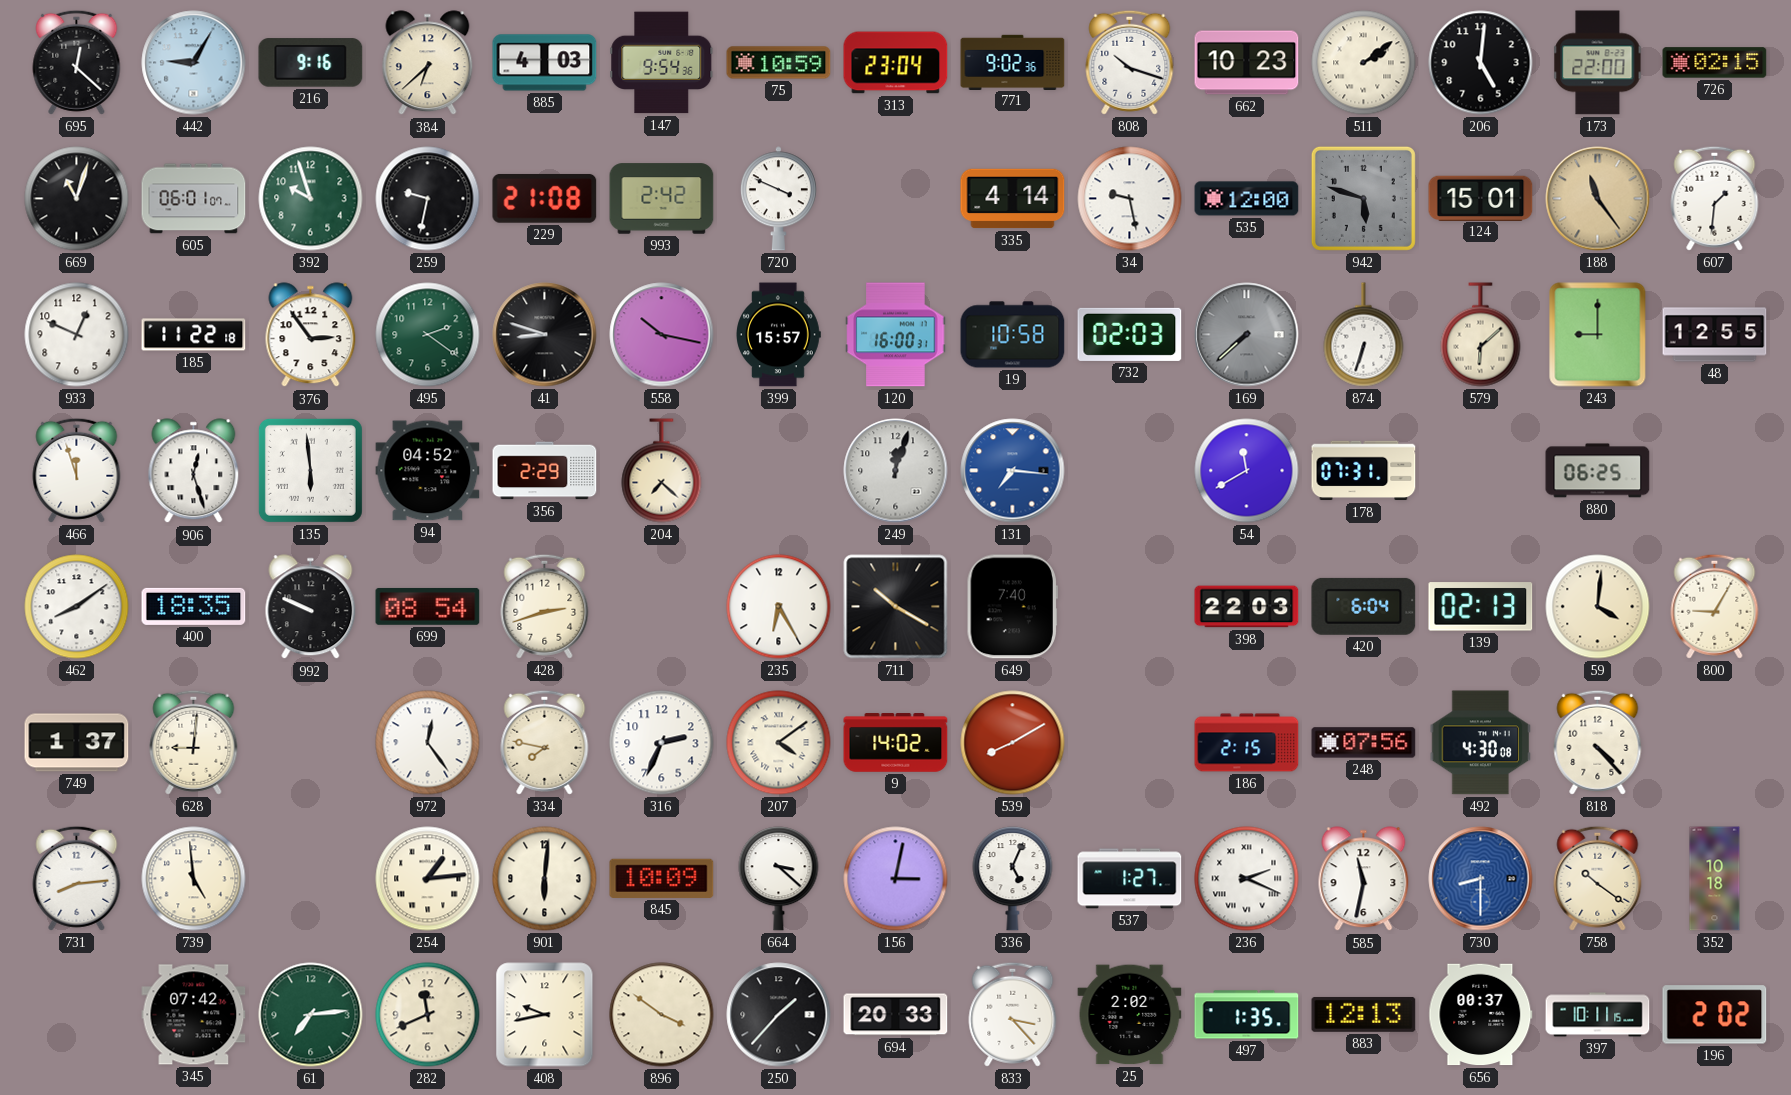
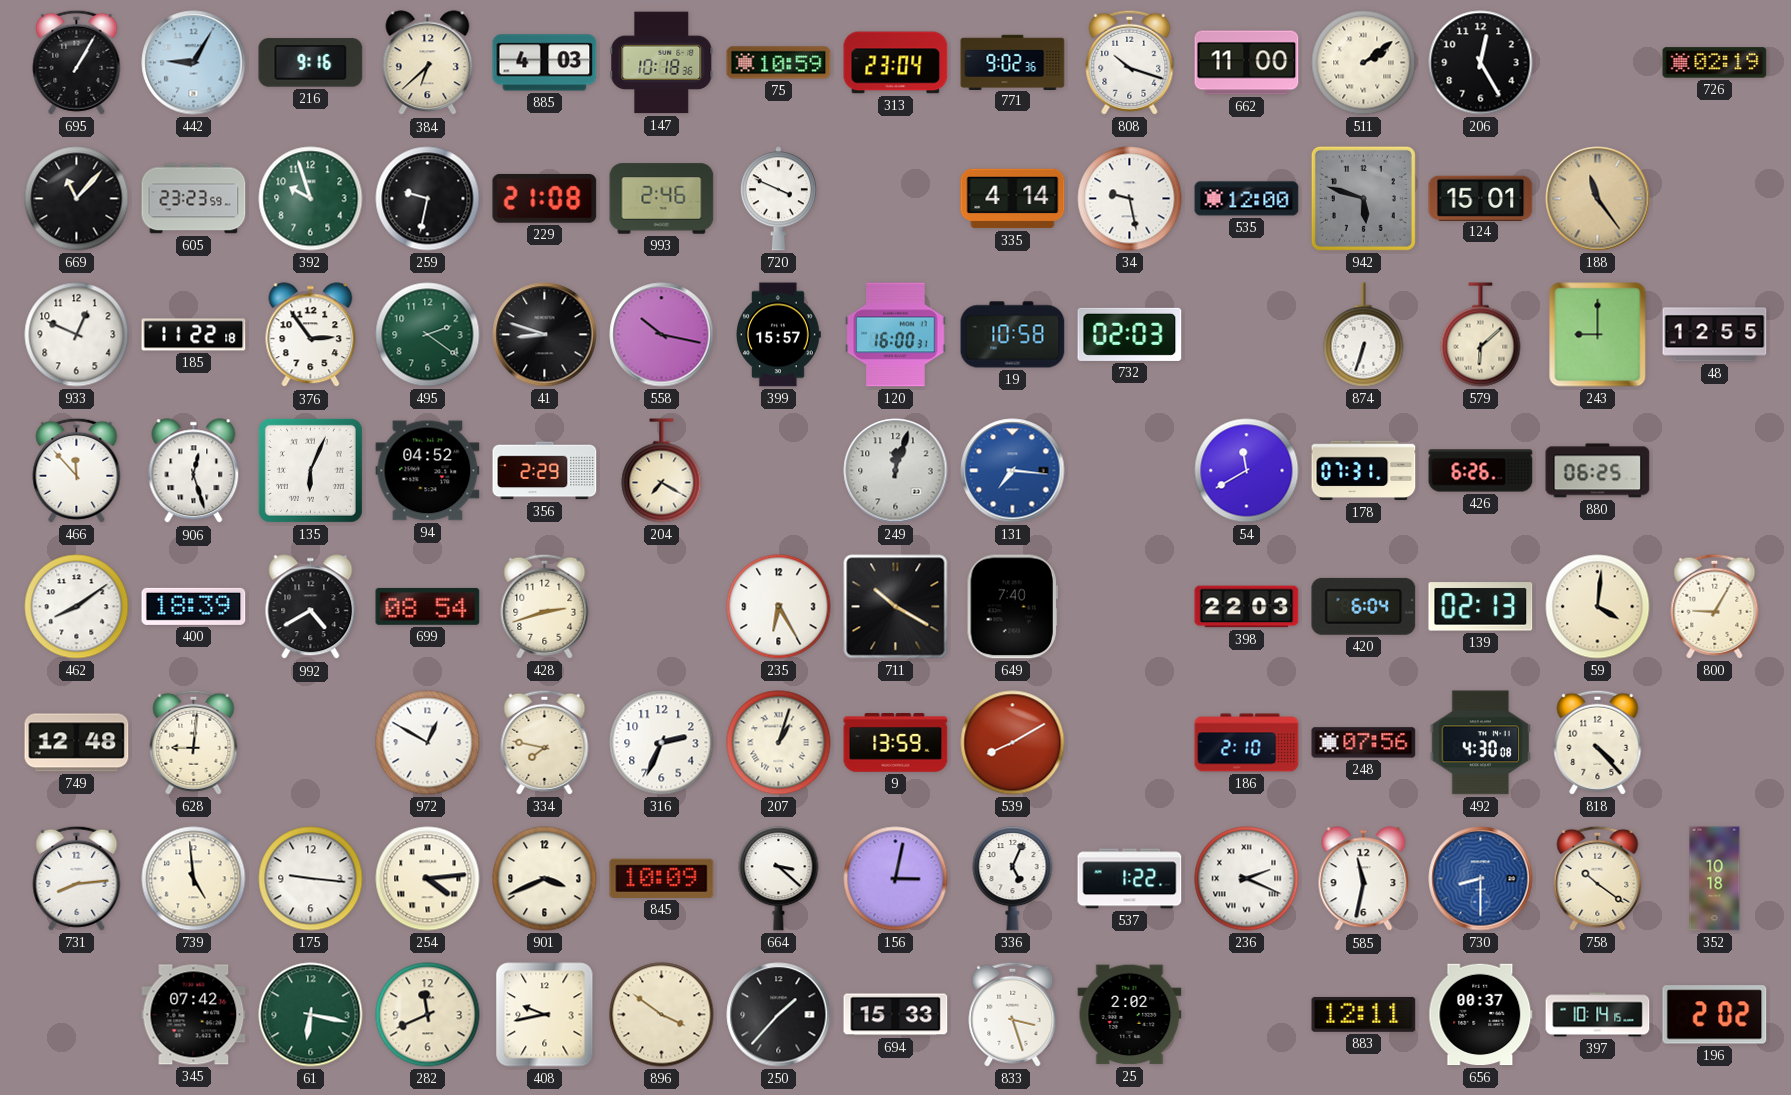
695: 12:22 -> 1:05 (77, 62)
147: 9:54 -> 10:18 (662, 63)
662: 10:23 -> 11:00 (1247, 63)
206: 5:01 -> 12:25 (1481, 63)
173: 22:00 -> none (1598, 63)
726: 02:15 -> 02:19 (1715, 63)
669: 11:03 -> 11:07 (77, 199)
605: 06:01 -> 23:23 (194, 199)
993: 2:42 -> 2:46 (662, 199)
607: 1:31 -> none (1715, 198)
169: 7:38 -> none (1247, 335)
466: 11:57 -> 11:53 (77, 470)
135: 5:59 -> 6:04 (310, 470)
204: 7:22 -> 7:20 (662, 471)
426: none -> 6:26 (1481, 471)
400: 18:35 -> 18:39 (194, 606)
992: 9:49 -> 4:40 (311, 607)
749: 1:37 -> 12:48 (77, 743)
972: 12:24 -> 12:50 (428, 743)
207: 4:09 -> 1:03 (779, 743)
9: 14:02 -> 13:59 (896, 743)
186: 2:15 -> 2:10 (1247, 743)
175: none -> 9:16 (311, 879)
254: 1:14 -> 4:14 (428, 879)
901: 6:01 -> 3:41 (545, 879)
537: 1:27 -> 1:22 (1130, 879)
61: 7:14 -> 6:17 (311, 1015)
694: 20:33 -> 15:33 (896, 1015)
833: 3:23 -> 3:27 (1013, 1014)
497: 1:35 -> none (1247, 1015)
883: 12:13 -> 12:11 (1364, 1014)
397: 10:11 -> 10:14 (1598, 1015)
